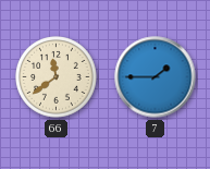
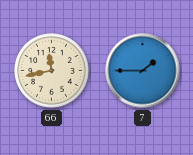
66: 11:39 -> 11:43 (52, 71)
